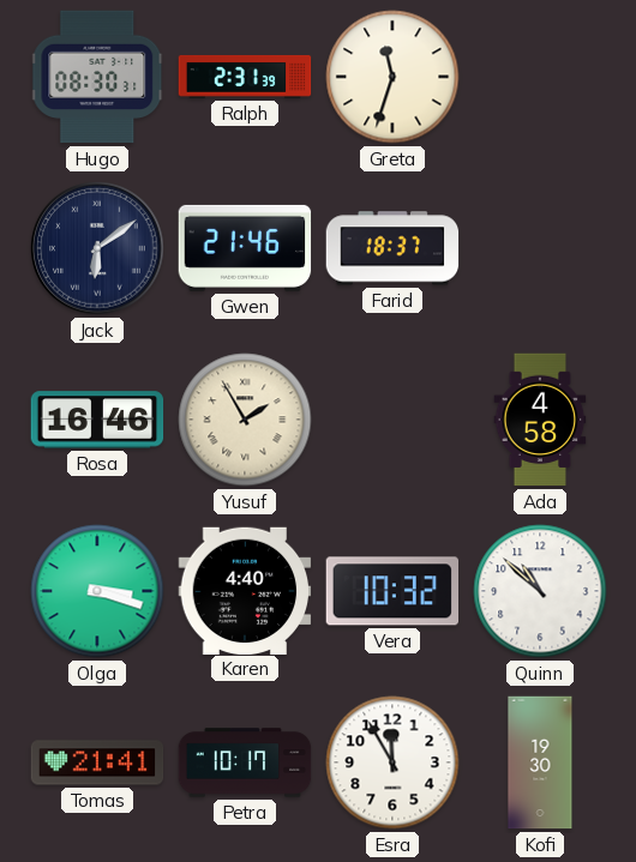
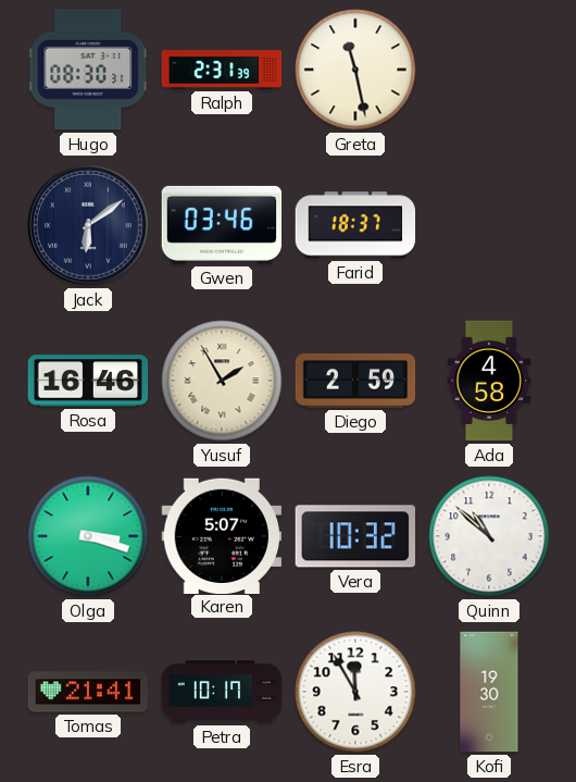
Greta: 11:33 -> 11:28 (355, 70)
Gwen: 21:46 -> 03:46 (222, 225)
Diego: none -> 2:59 (355, 381)
Karen: 4:40 -> 5:07 (222, 535)
